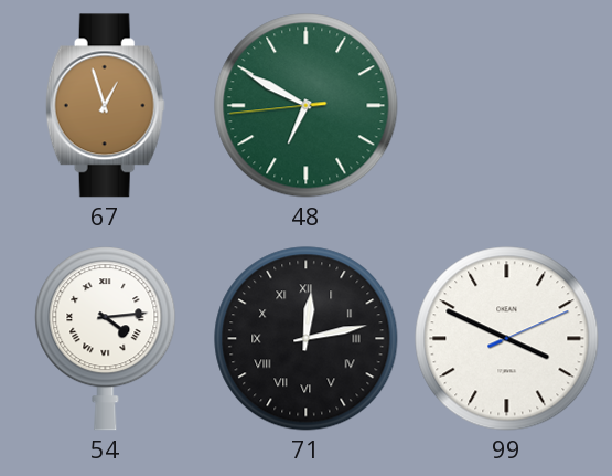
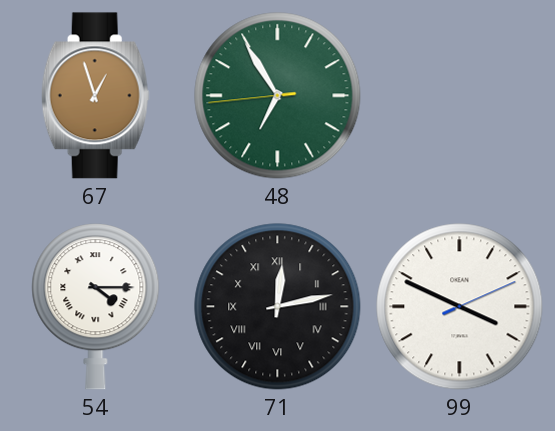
48: 6:49 -> 6:54 (278, 96)
54: 4:14 -> 4:15 (96, 307)
